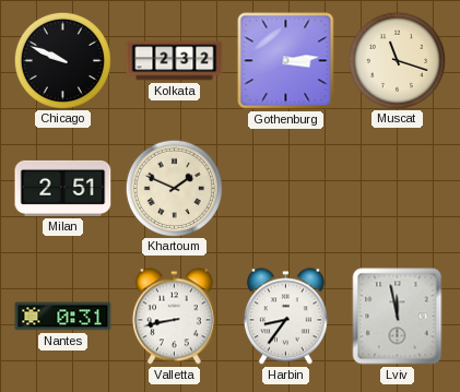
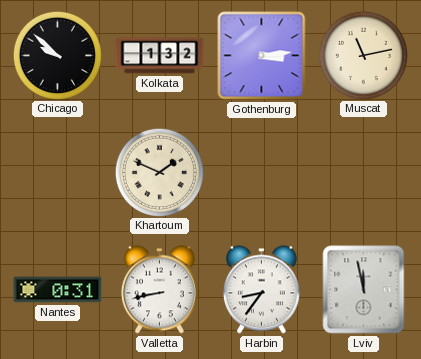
Chicago: 9:49 -> 9:52 (57, 55)
Kolkata: 2:32 -> 1:32 (160, 56)
Muscat: 11:18 -> 11:13 (363, 55)
Milan: 2:51 -> none (63, 188)
